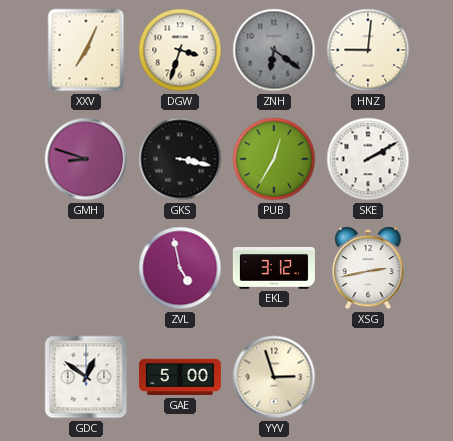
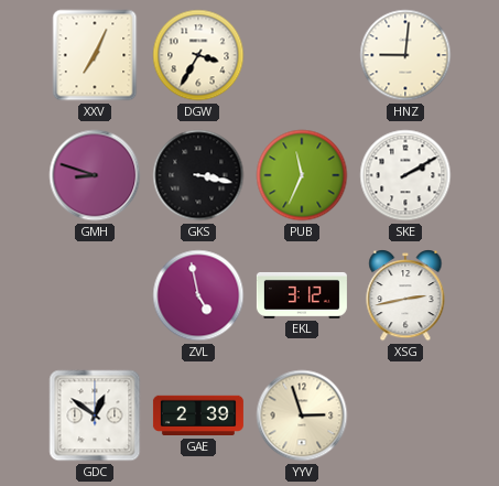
DGW: 3:33 -> 3:35 (198, 55)
ZNH: 6:21 -> none (274, 50)
PUB: 12:35 -> 11:34 (302, 175)
GAE: 5:00 -> 2:39 (198, 415)
